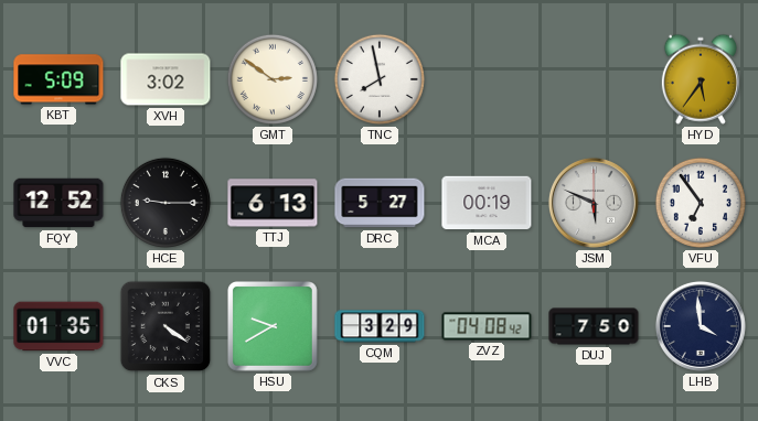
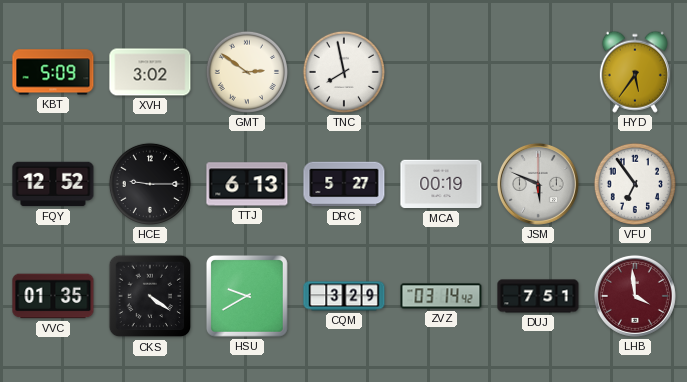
ZVZ: 04:08 -> 03:14 (441, 296)
DUJ: 7:50 -> 7:51 (538, 296)
LHB dial: navy -> burgundy (635, 296)
